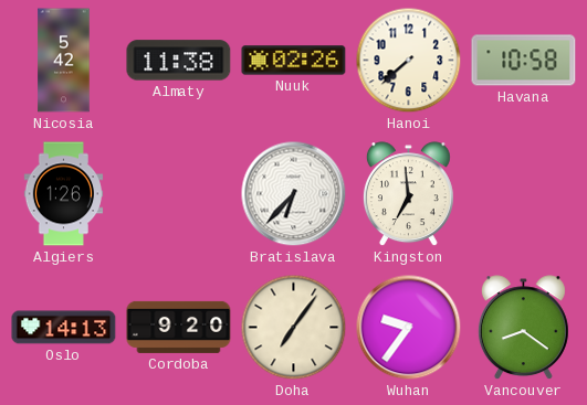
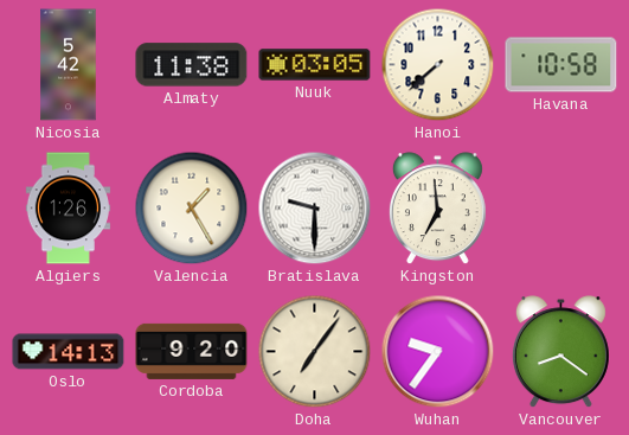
Nuuk: 02:26 -> 03:05 (315, 65)
Valencia: none -> 1:25 (192, 209)
Bratislava: 6:37 -> 9:30 (315, 209)
